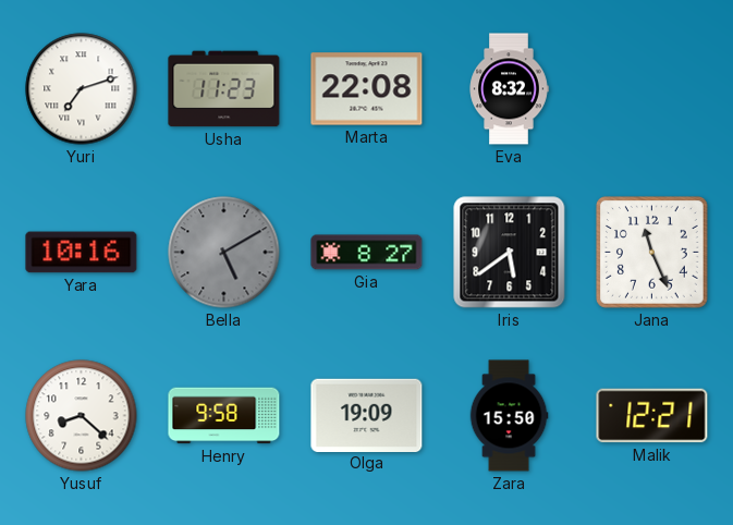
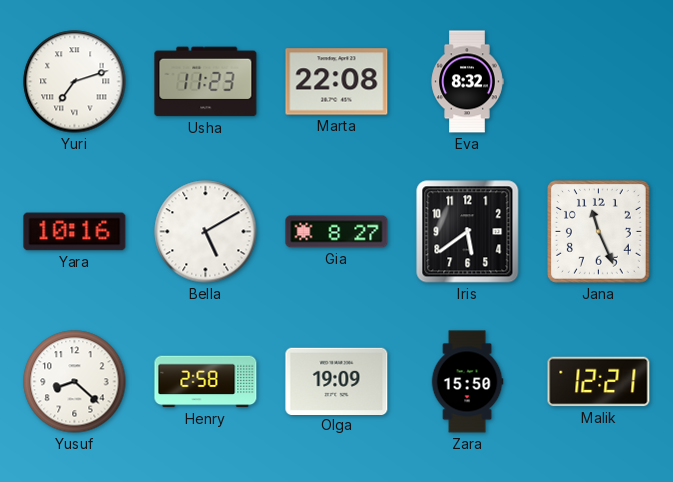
Bella dial: grey -> white (206, 232)
Henry: 9:58 -> 2:58 (206, 382)
